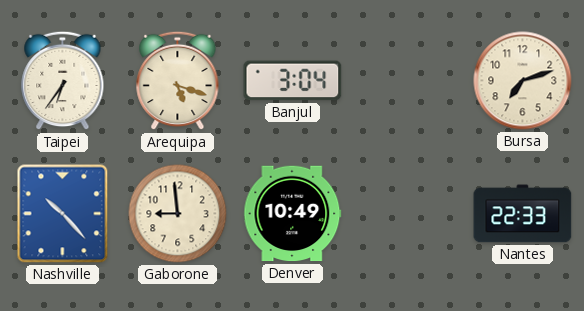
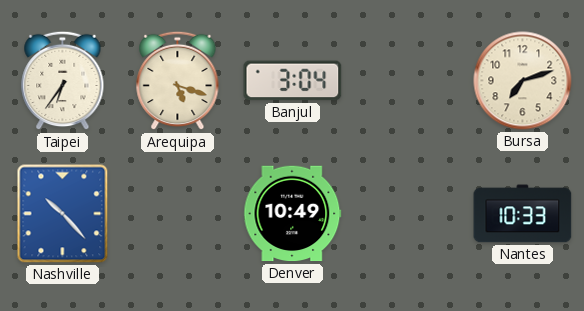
Gaborone: 8:59 -> none (178, 214)
Nantes: 22:33 -> 10:33 (523, 214)
